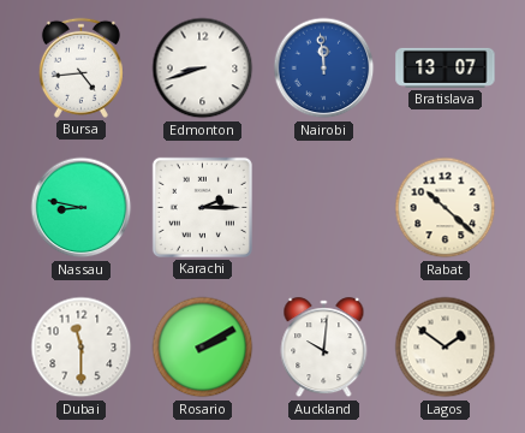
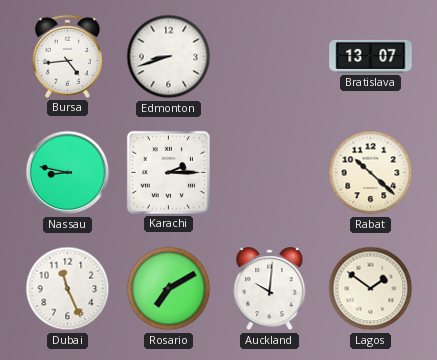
Nairobi: 11:59 -> none (324, 69)
Dubai: 11:30 -> 11:26 (68, 289)
Rosario: 2:10 -> 7:10 (169, 289)
